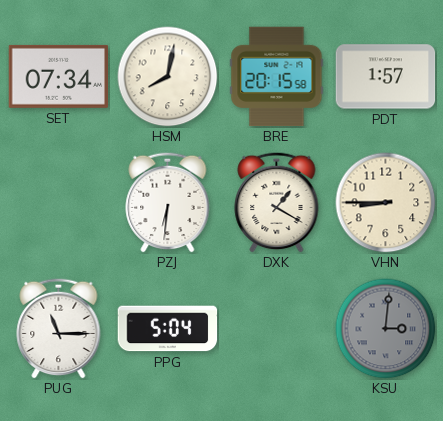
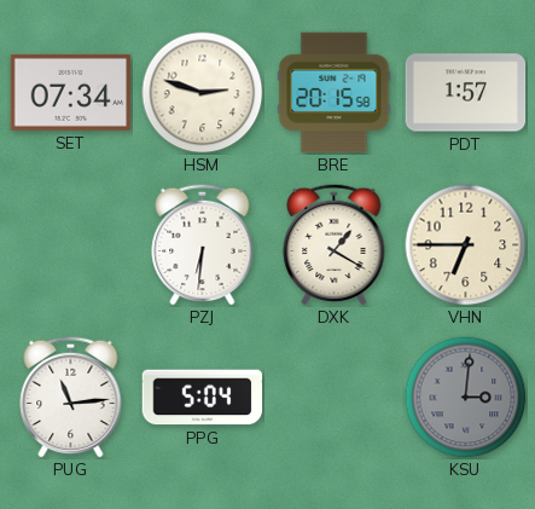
HSM: 8:02 -> 2:48 (203, 93)
VHN: 8:45 -> 6:45 (466, 245)
PUG: 11:15 -> 11:14 (71, 397)
